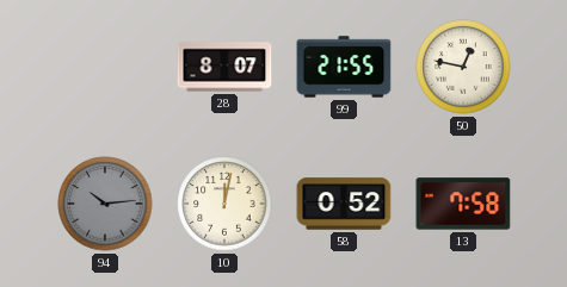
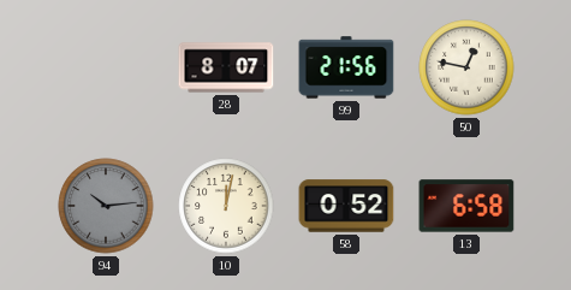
99: 21:55 -> 21:56 (346, 67)
13: 7:58 -> 6:58 (466, 206)
